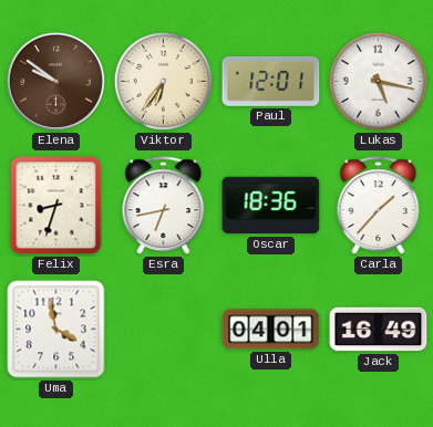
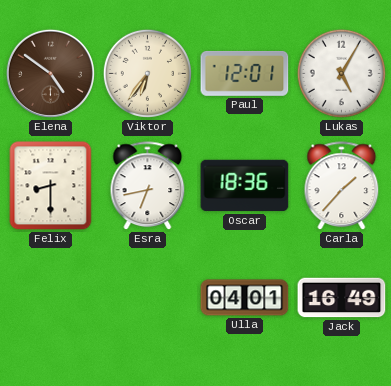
Elena: 9:51 -> 4:51 (50, 73)
Lukas: 5:17 -> 5:05 (341, 73)
Felix: 8:33 -> 8:30 (51, 186)
Uma: 3:58 -> none (56, 330)
